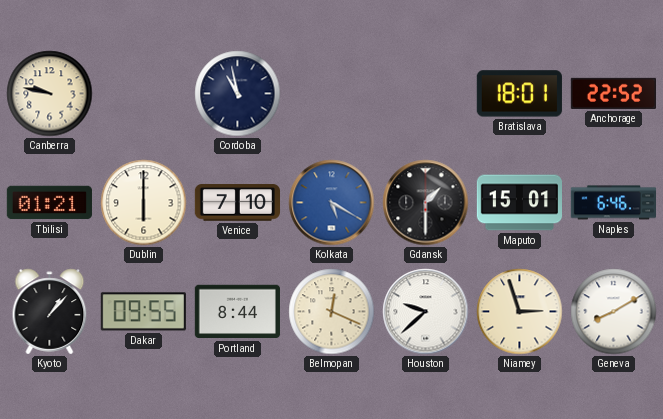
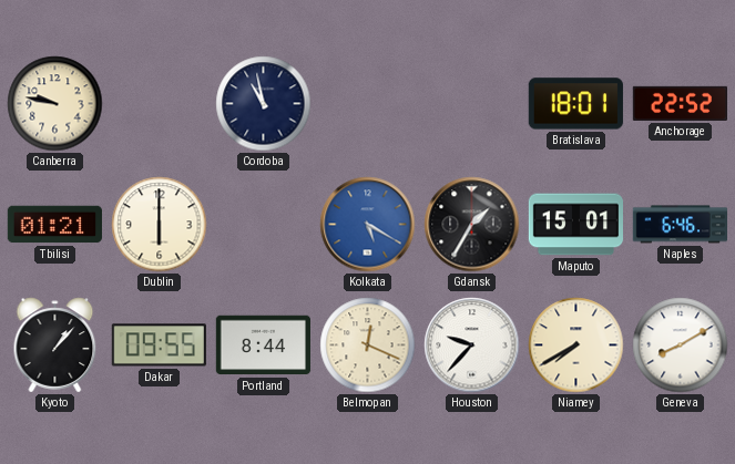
Venice: 7:10 -> none (237, 203)
Gdansk: 1:30 -> 1:35 (472, 225)
Houston: 9:38 -> 9:37 (472, 346)
Niamey: 2:57 -> 7:40 (576, 346)
